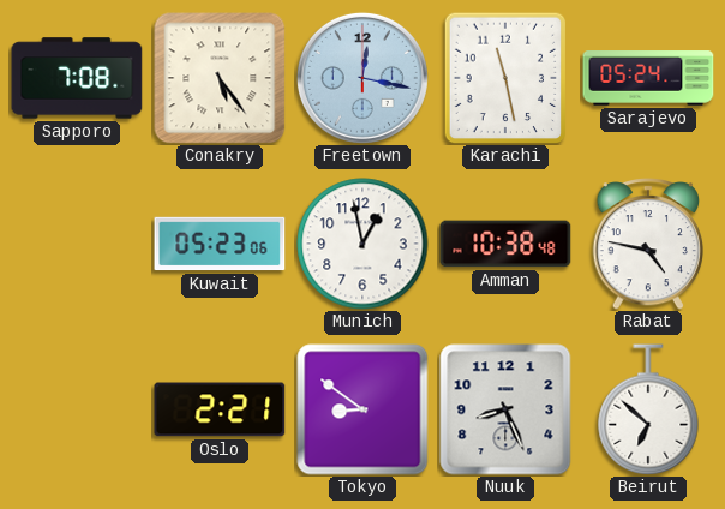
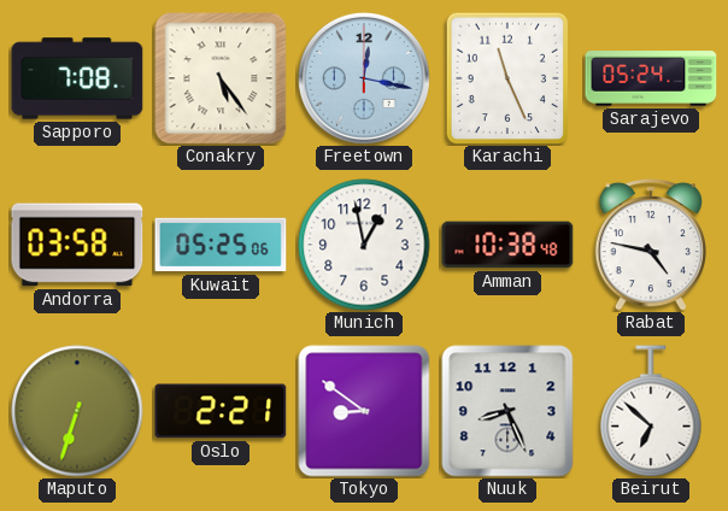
Karachi: 11:28 -> 11:26 (507, 78)
Andorra: none -> 03:58 (77, 245)
Kuwait: 05:23 -> 05:25 (221, 245)
Maputo: none -> 6:33 (77, 411)
